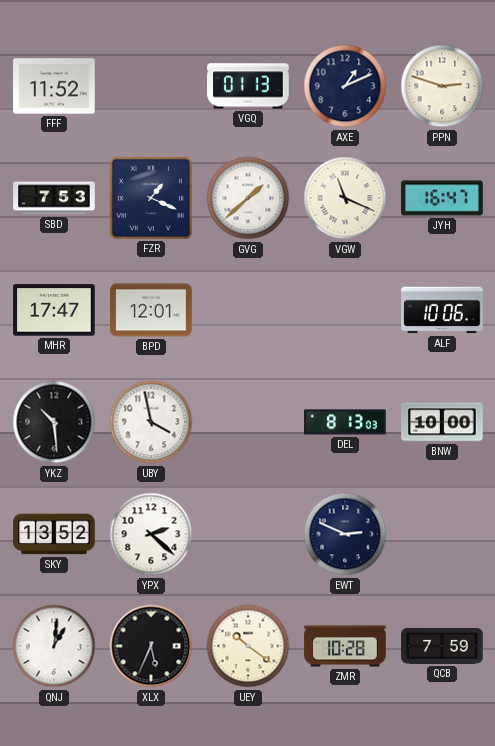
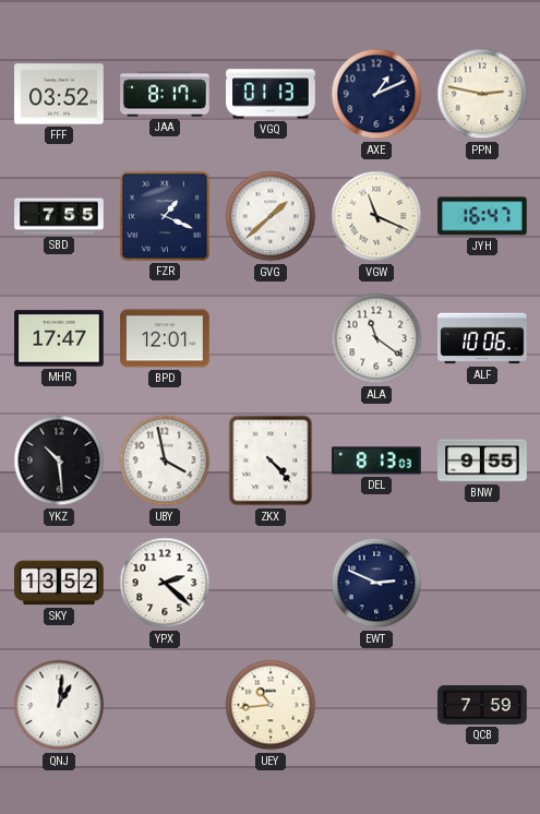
FFF: 11:52 -> 03:52 (59, 94)
JAA: none -> 8:17 (165, 94)
PPN: 2:48 -> 2:47 (482, 94)
SBD: 7:53 -> 7:55 (59, 216)
ALA: none -> 11:21 (376, 338)
ZKX: none -> 4:23 (271, 460)
BNW: 10:00 -> 9:55 (482, 460)
XLX: 5:34 -> none (151, 646)
UEY: 10:21 -> 10:44 (271, 705)
ZMR: 10:28 -> none (345, 646)
